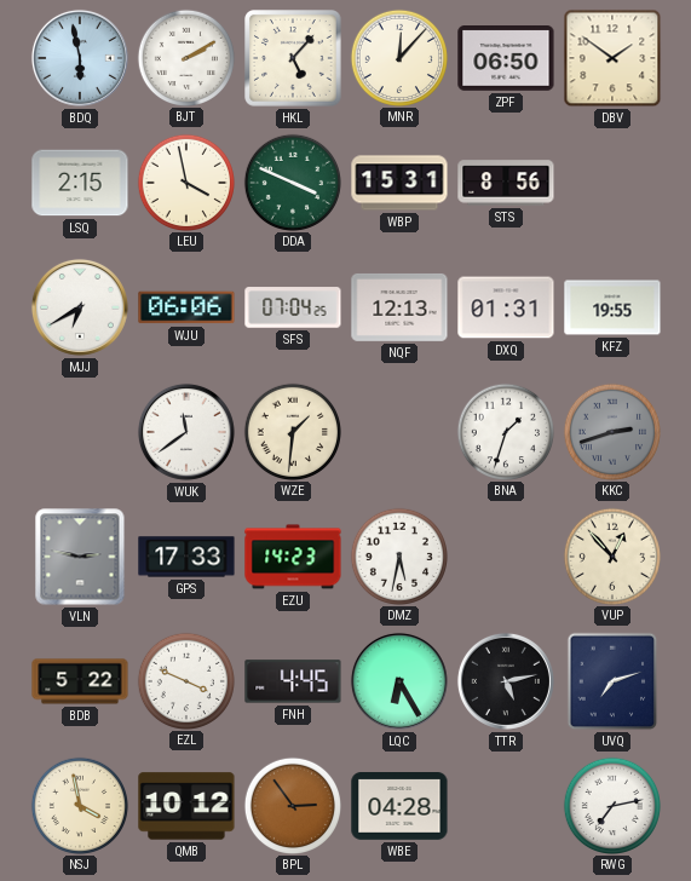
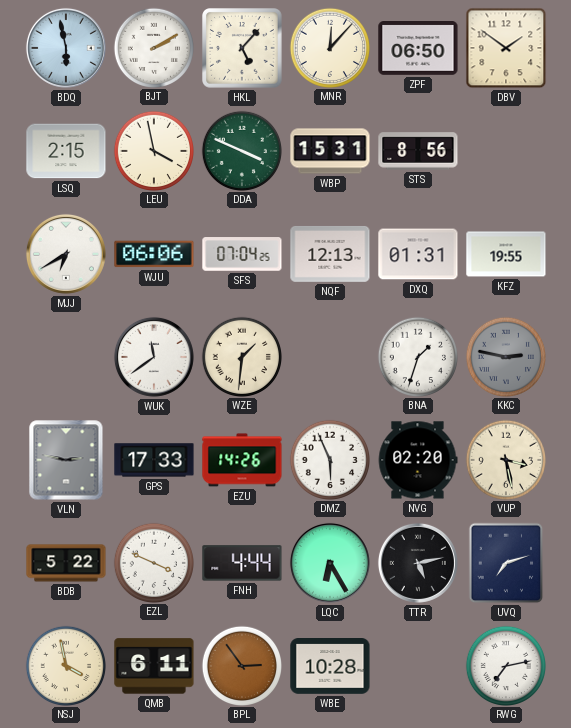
KKC: 2:42 -> 2:47 (505, 356)
EZU: 14:23 -> 14:26 (242, 460)
DMZ: 5:32 -> 5:56 (329, 459)
NVG: none -> 02:20 (418, 460)
VUP: 12:53 -> 3:28 (505, 459)
FNH: 4:45 -> 4:44 (242, 563)
QMB: 10:12 -> 6:11 (154, 666)
WBE: 04:28 -> 10:28 (330, 667)
